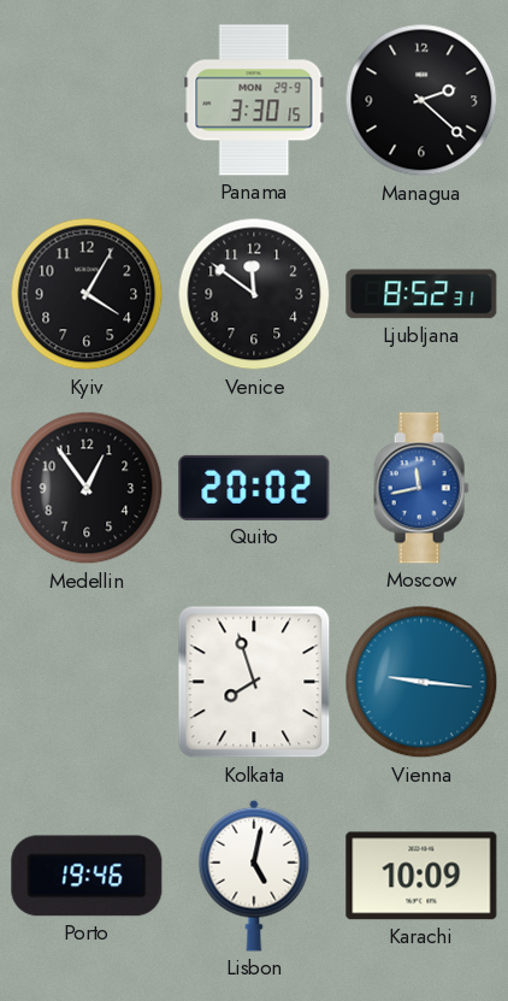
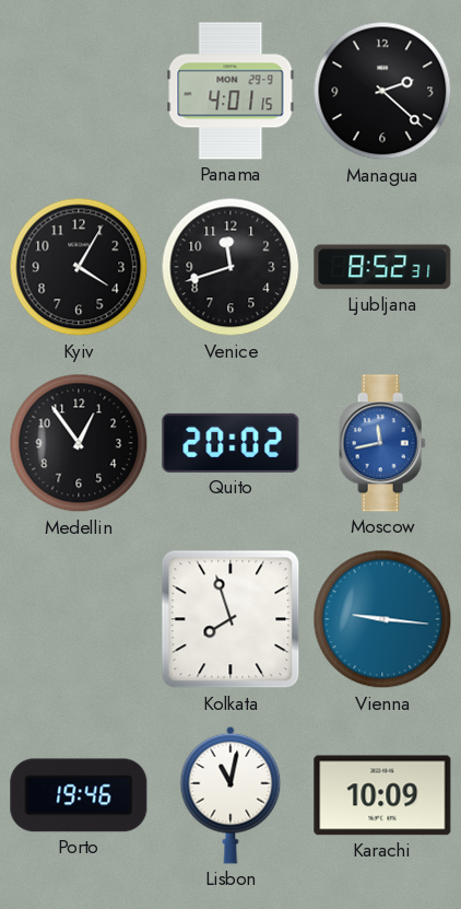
Panama: 3:30 -> 4:01 (230, 91)
Venice: 11:51 -> 11:42 (230, 267)
Lisbon: 5:02 -> 11:02 (230, 795)
